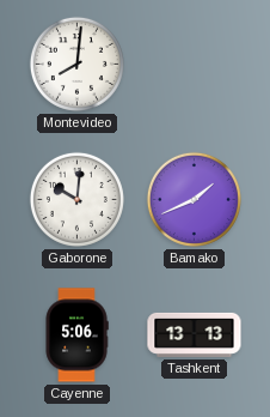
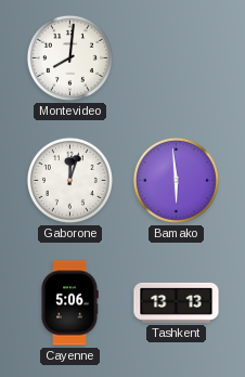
Gaborone: 10:01 -> 12:03 (69, 180)
Bamako: 1:41 -> 5:59 (176, 180)
